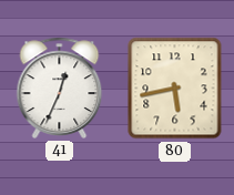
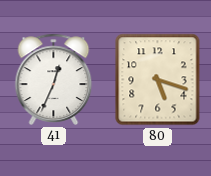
80: 5:43 -> 5:18 (158, 80)
